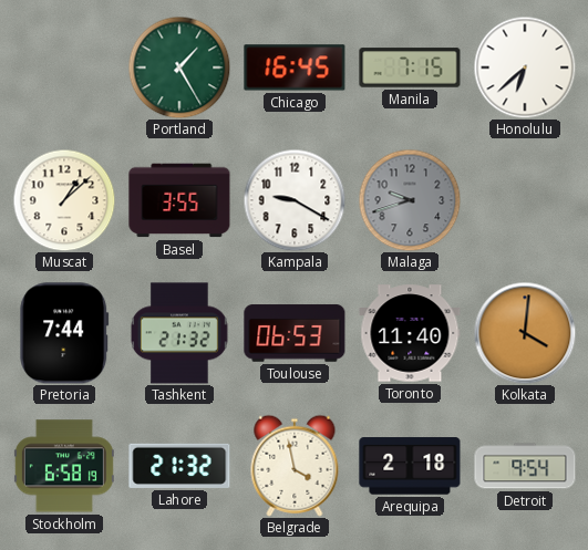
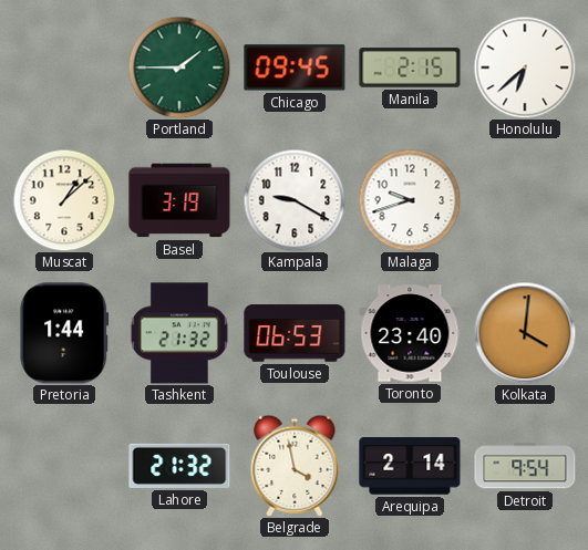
Portland: 1:25 -> 1:45 (179, 68)
Chicago: 16:45 -> 09:45 (295, 68)
Manila: 7:15 -> 2:15 (410, 68)
Basel: 3:55 -> 3:19 (179, 200)
Malaga dial: grey -> white (410, 200)
Pretoria: 7:44 -> 1:44 (64, 333)
Toronto: 11:40 -> 23:40 (410, 333)
Stockholm: 6:58 -> none (64, 466)
Arequipa: 2:18 -> 2:14 (410, 466)
